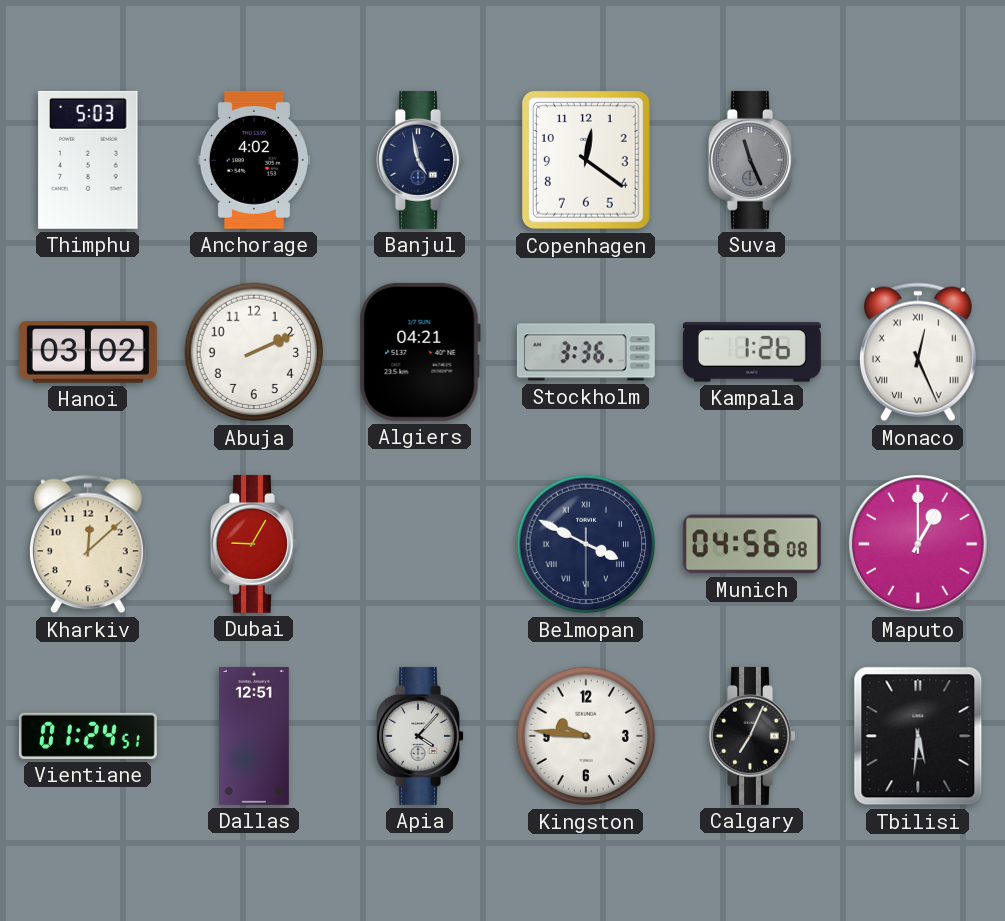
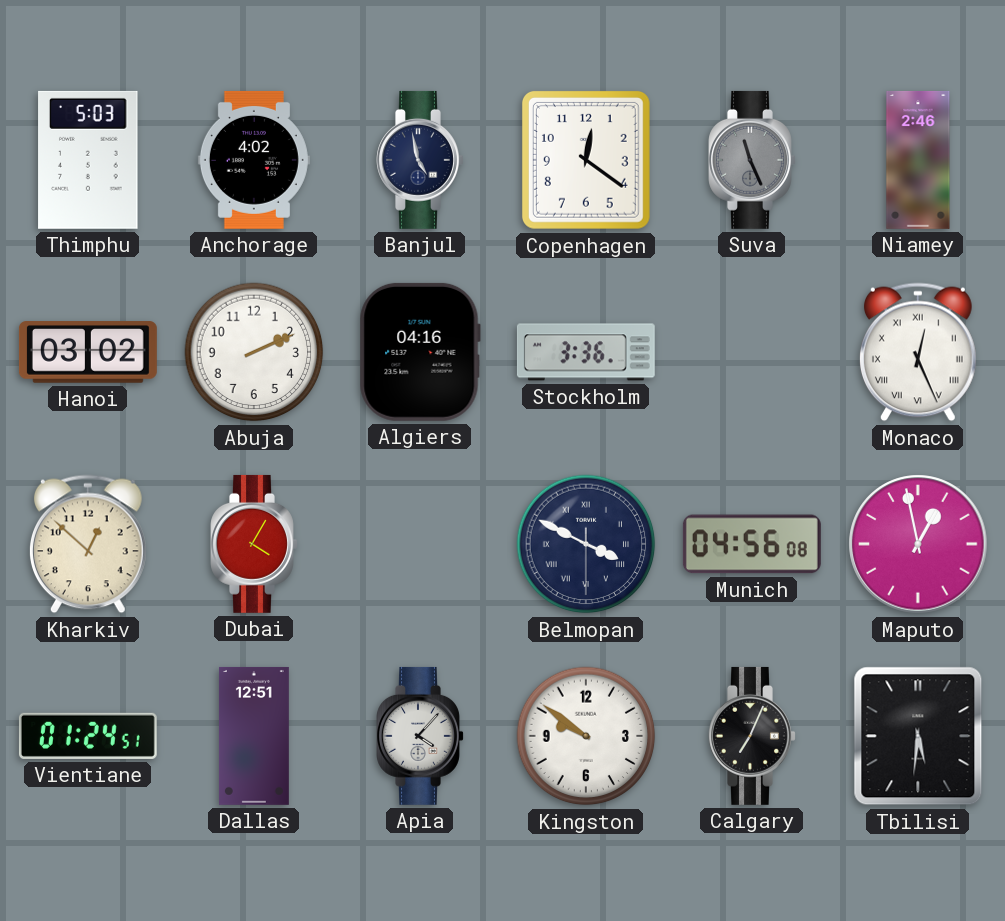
Niamey: none -> 2:46 (918, 160)
Algiers: 04:21 -> 04:16 (420, 352)
Kampala: 1:26 -> none (752, 352)
Kharkiv: 12:08 -> 12:52 (88, 544)
Dubai: 9:05 -> 4:05 (254, 544)
Maputo: 1:00 -> 12:58 (918, 544)
Kingston: 9:46 -> 9:51 (586, 736)
